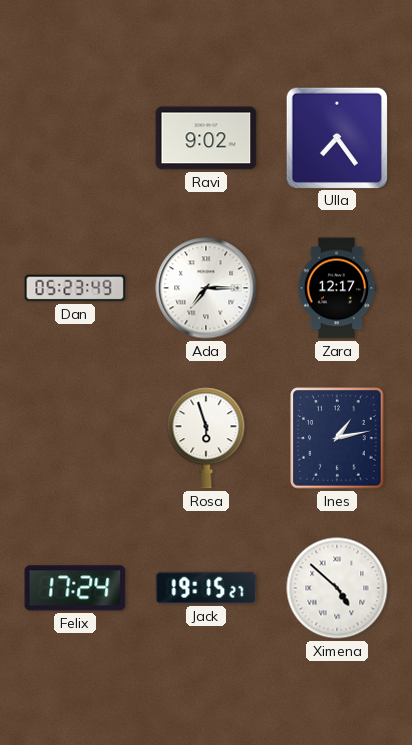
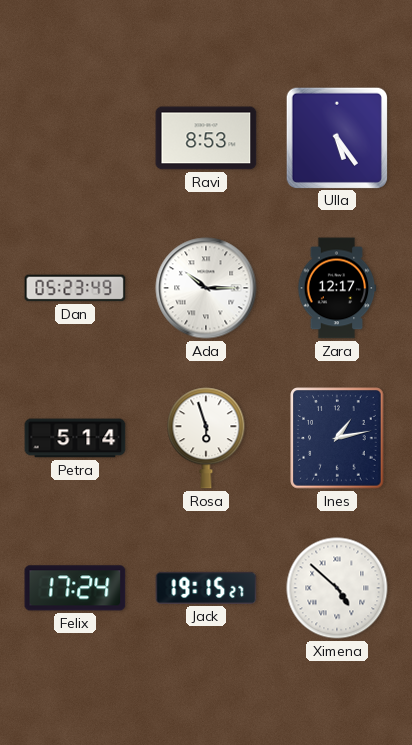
Ravi: 9:02 -> 8:53 (206, 138)
Ulla: 7:24 -> 5:24 (336, 137)
Ada: 7:15 -> 10:15 (206, 288)
Petra: none -> 5:14 (75, 438)
